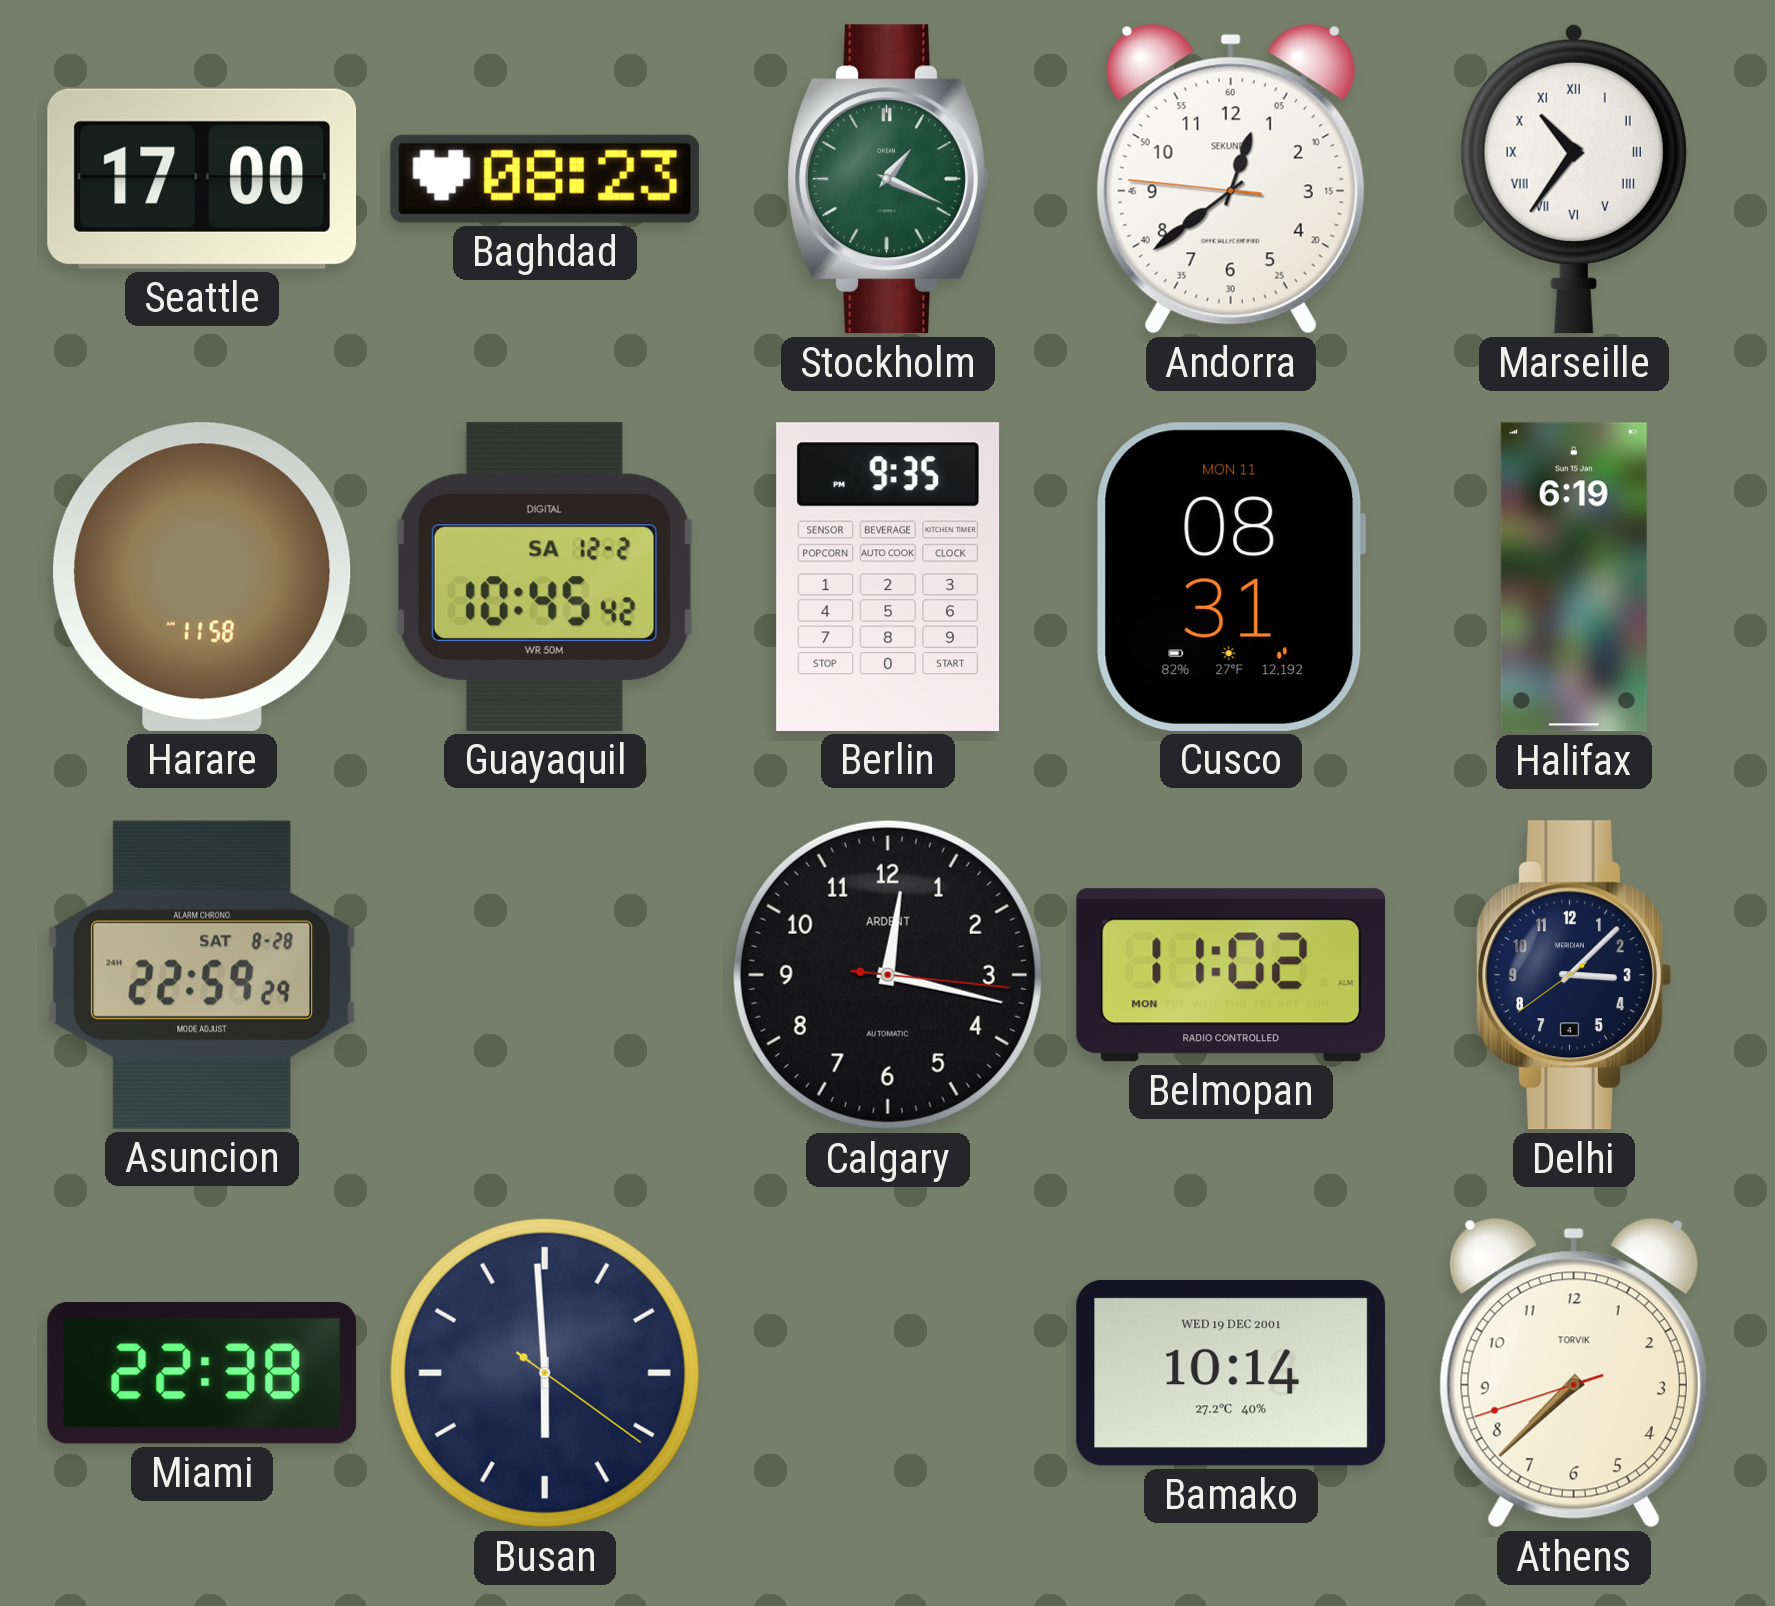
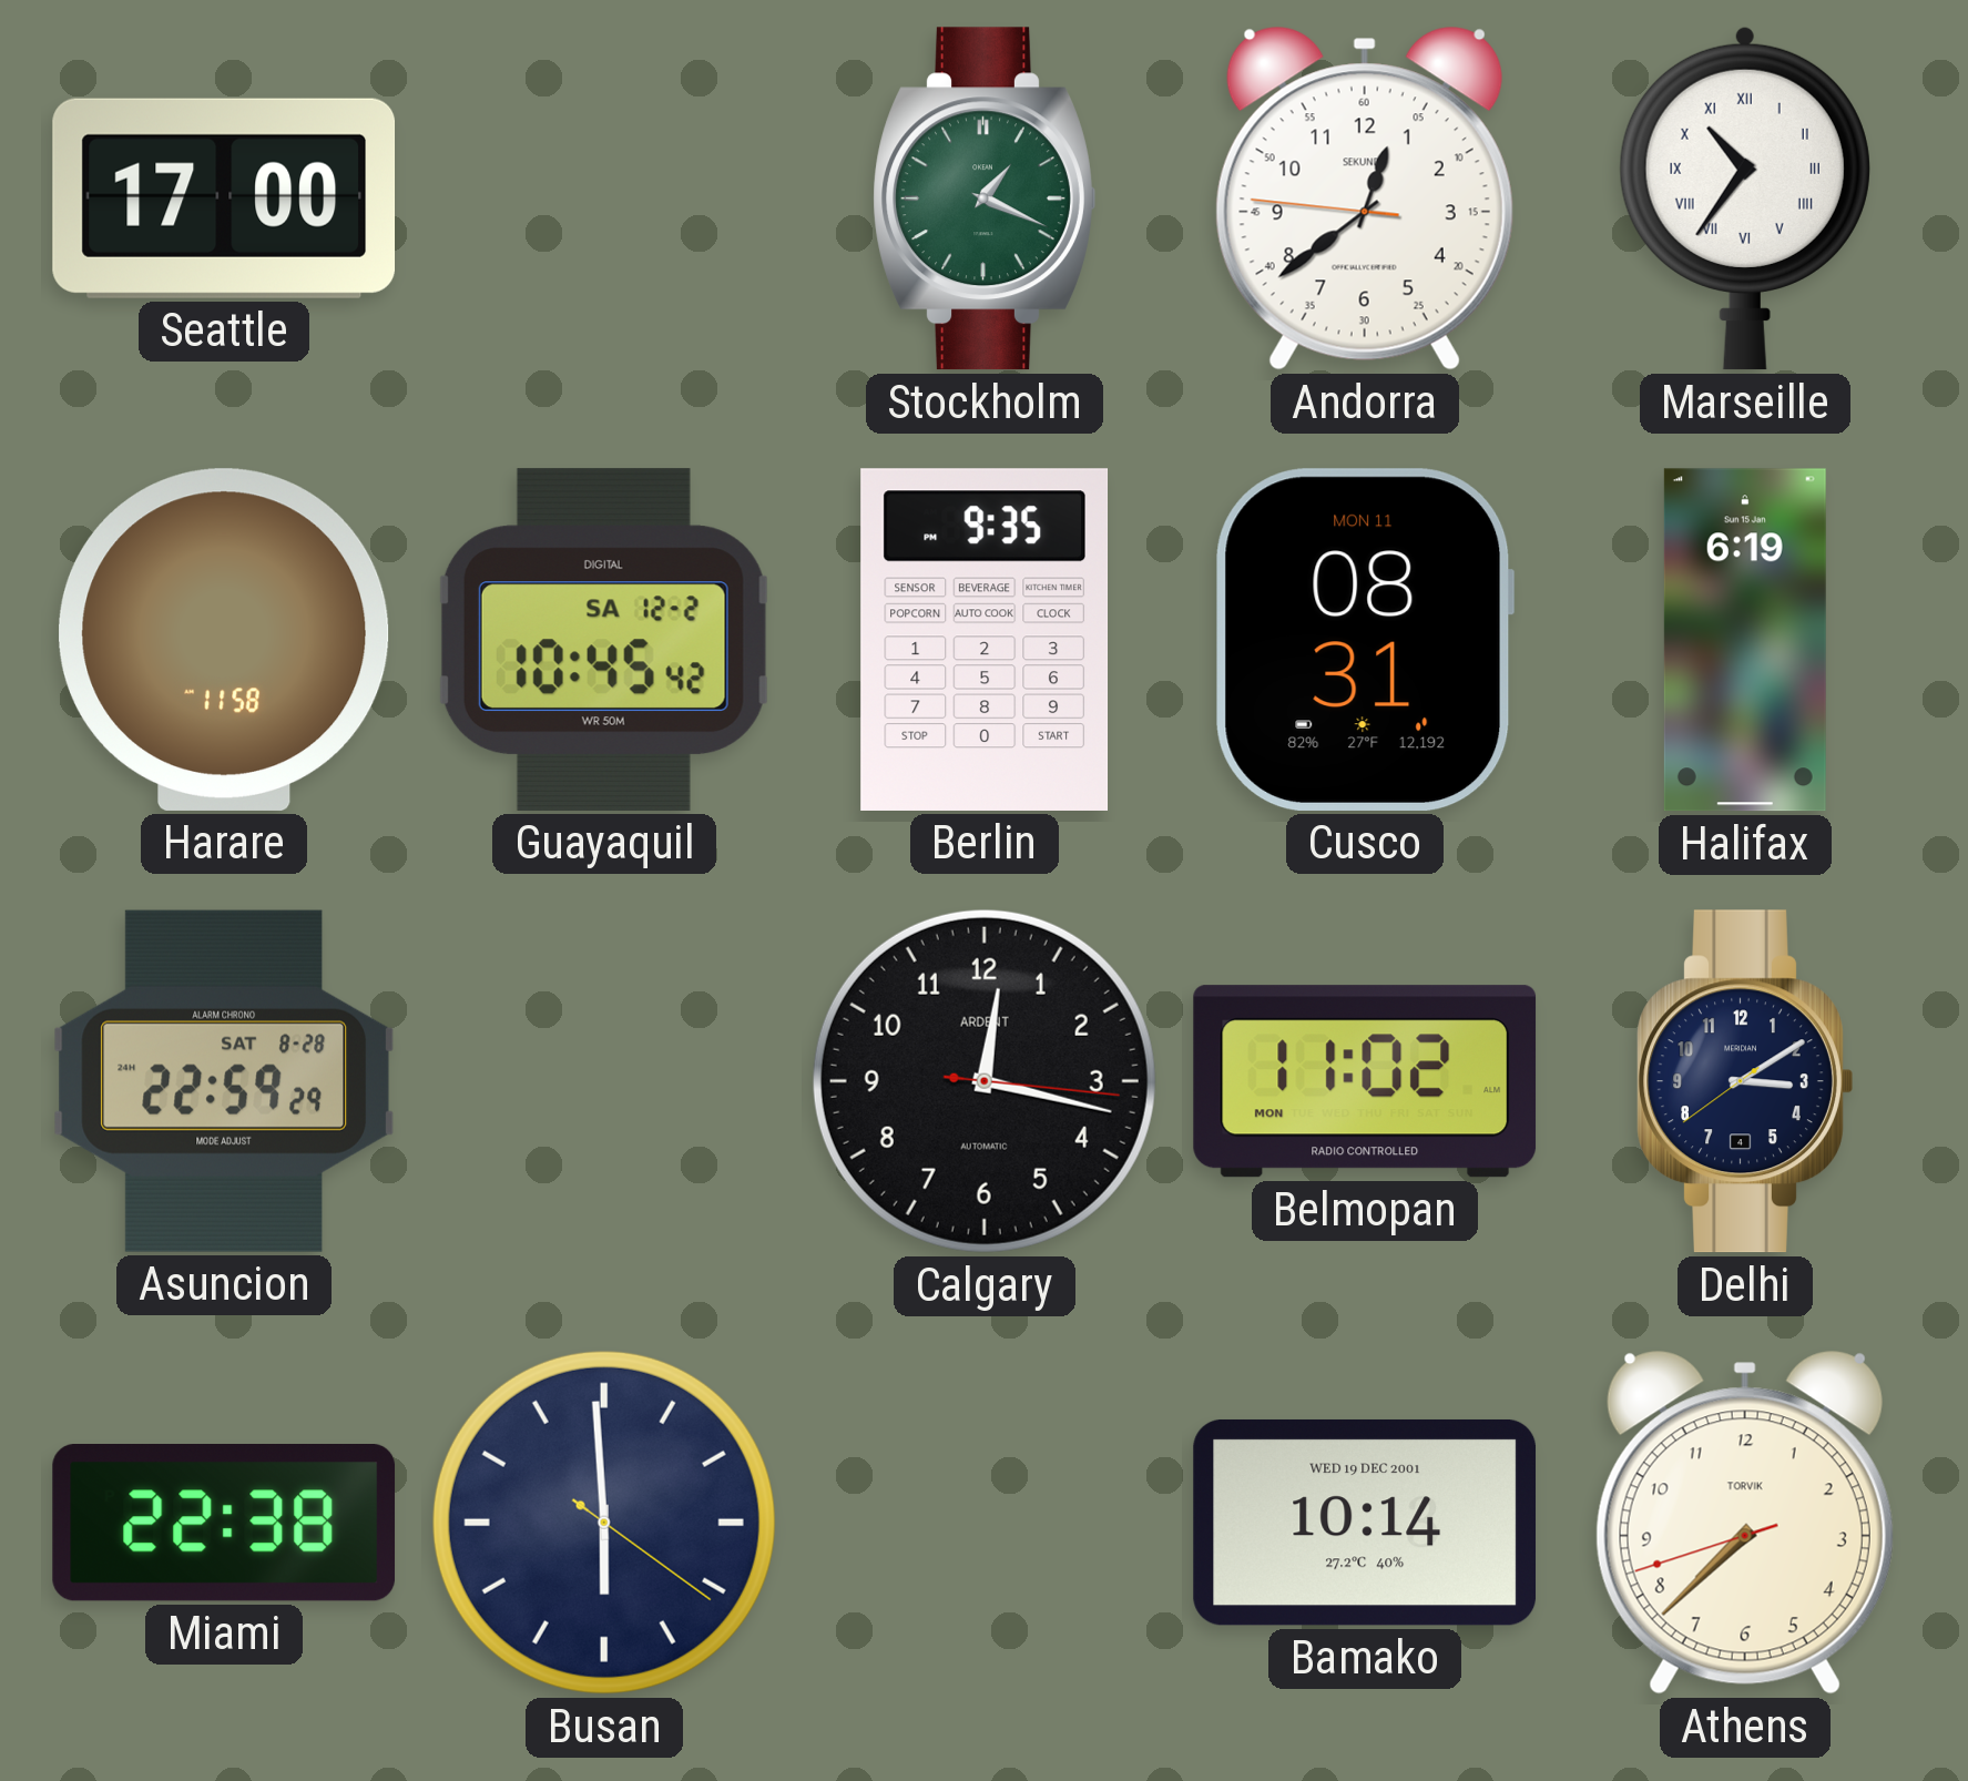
Baghdad: 08:23 -> none (545, 179)
Delhi: 3:07 -> 3:09 (1745, 1081)
